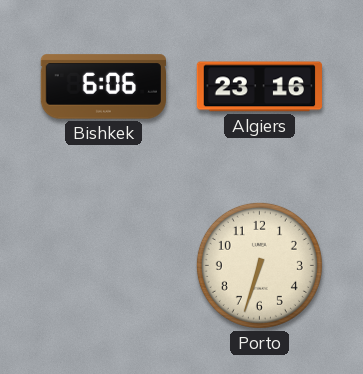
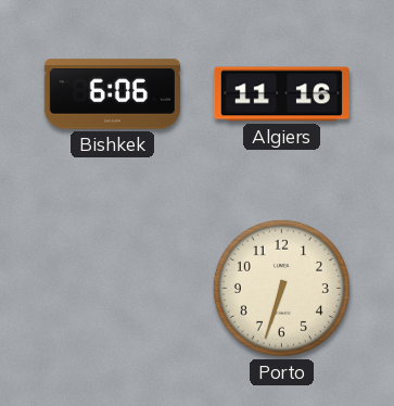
Algiers: 23:16 -> 11:16 (281, 94)
